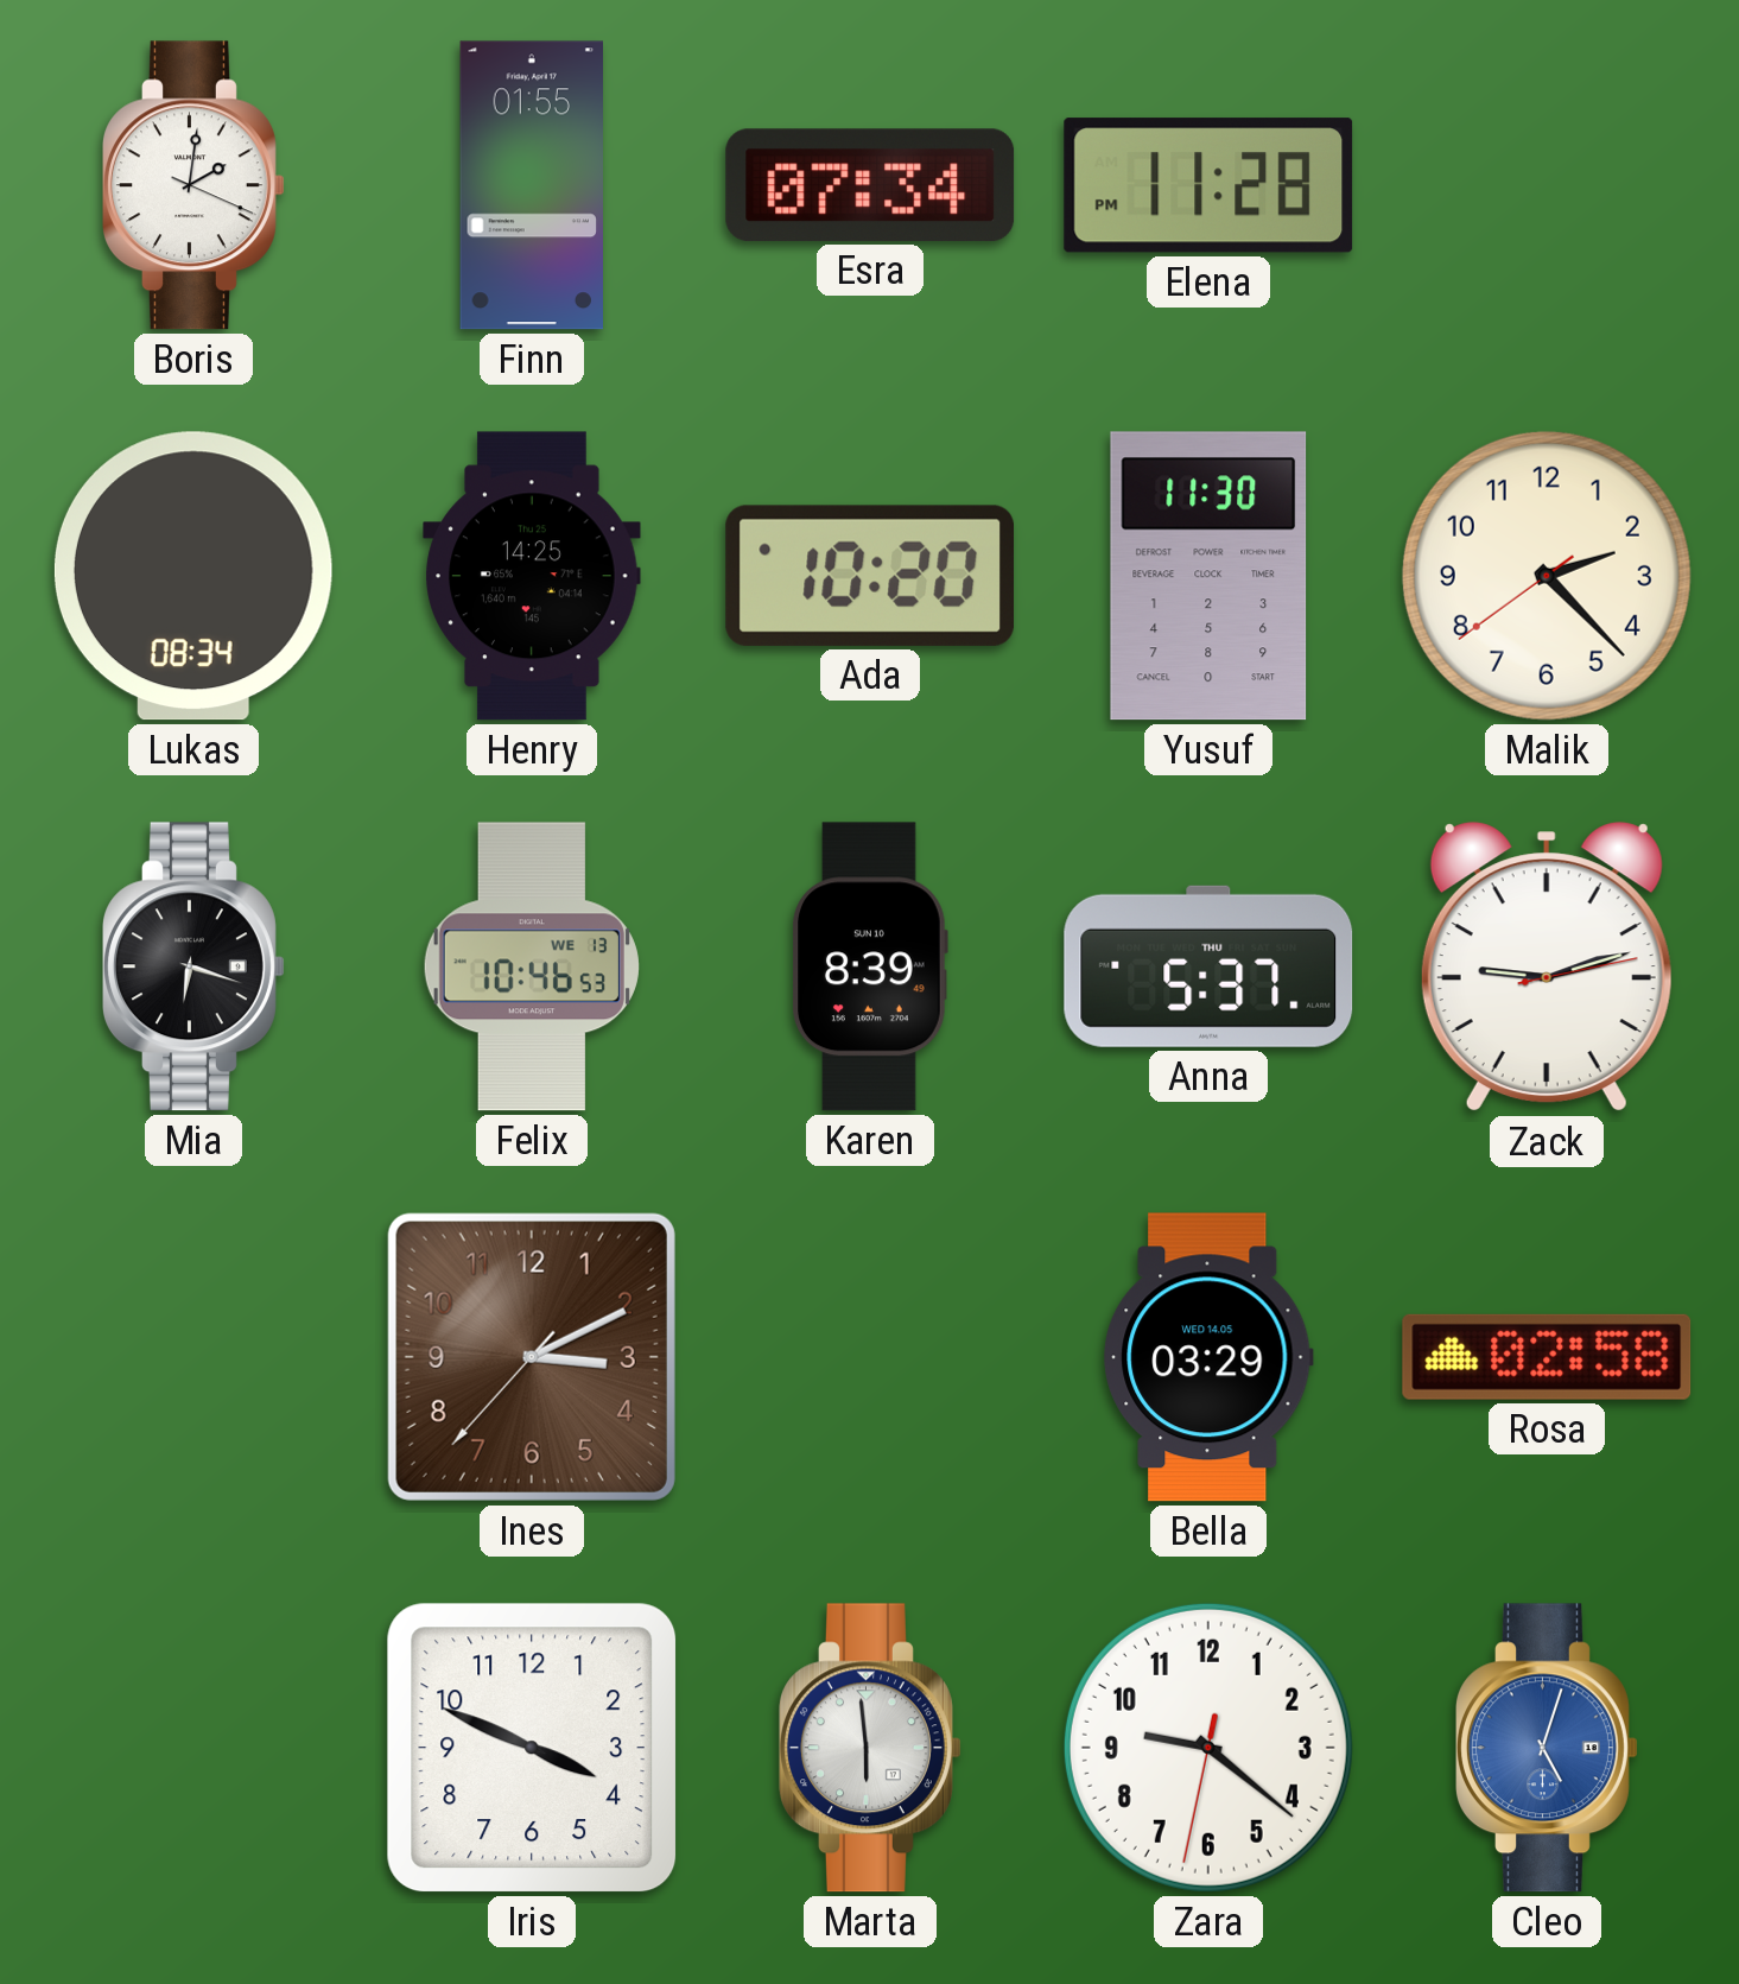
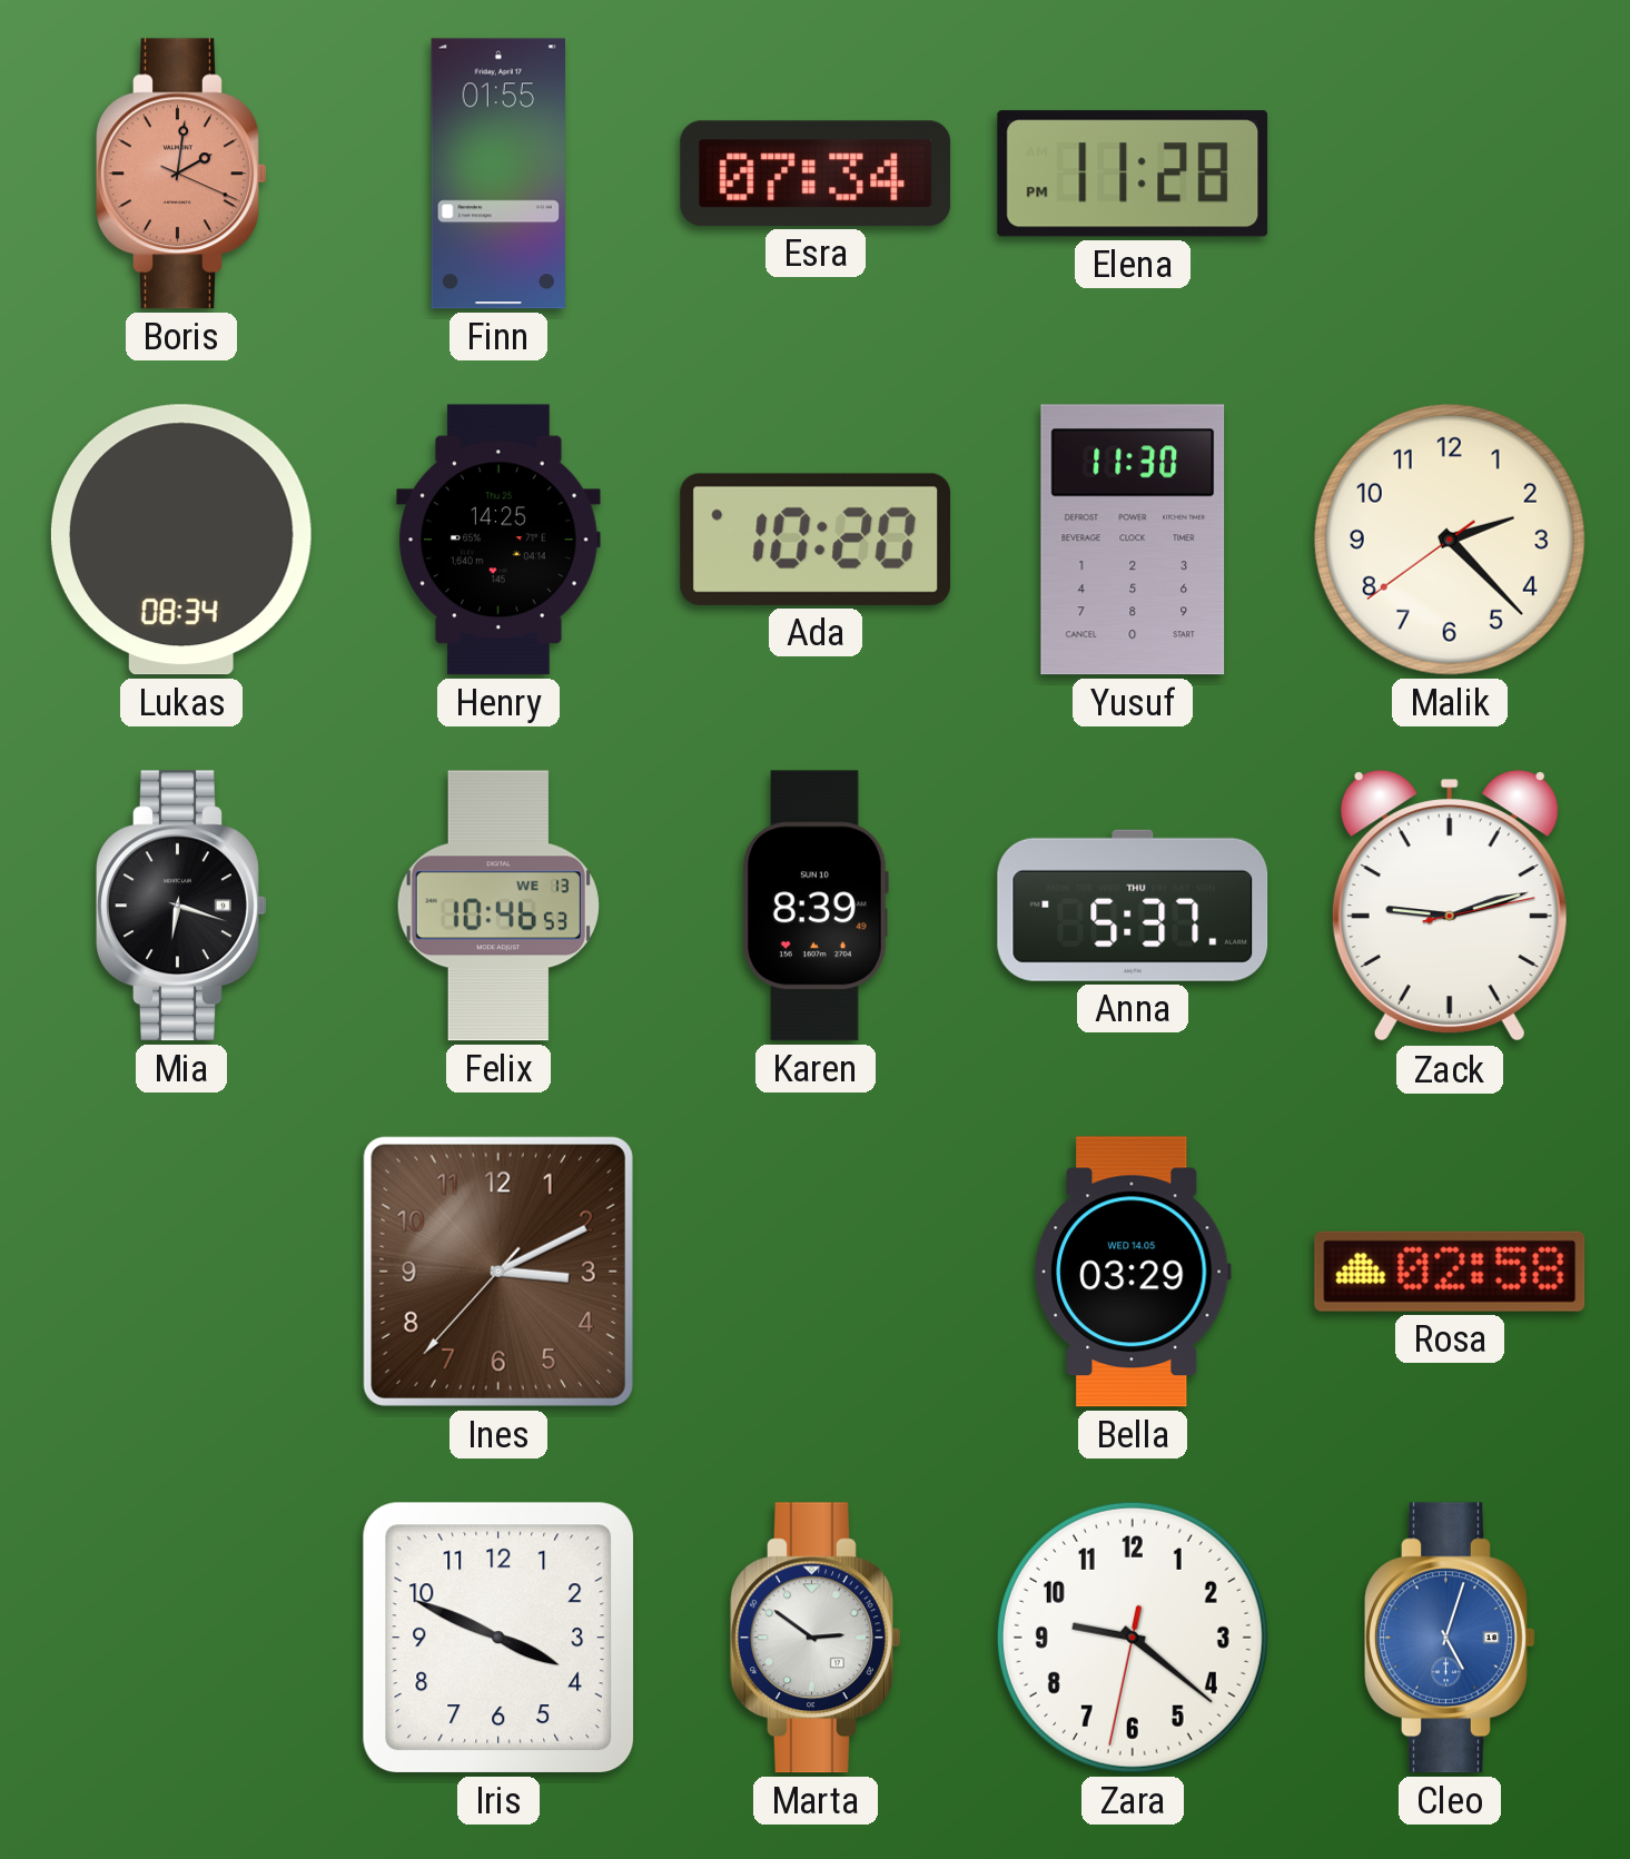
Boris dial: white -> salmon (182, 174)
Marta: 5:59 -> 2:51 (817, 1638)
